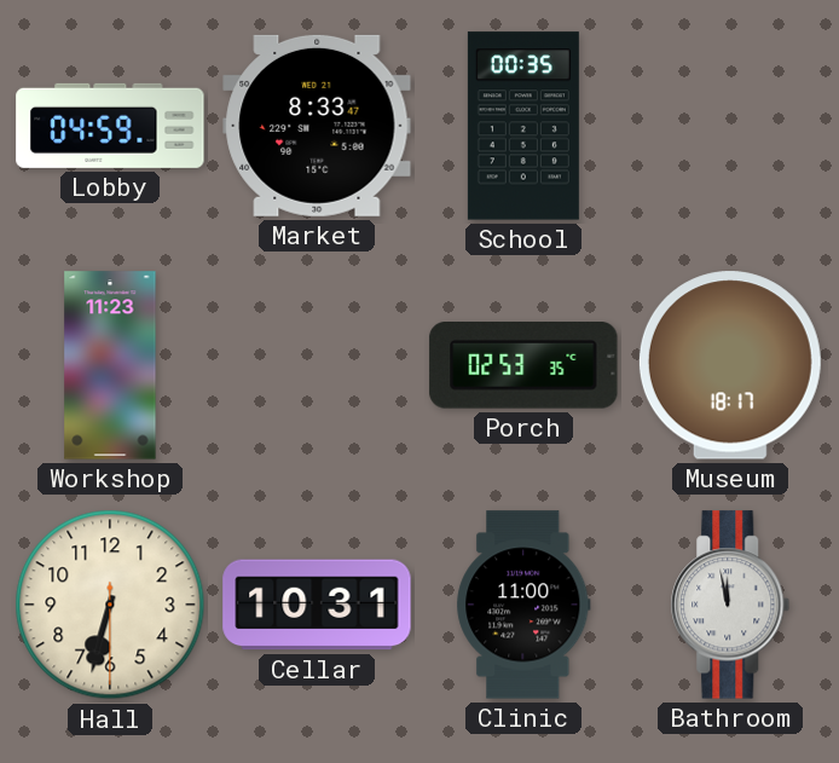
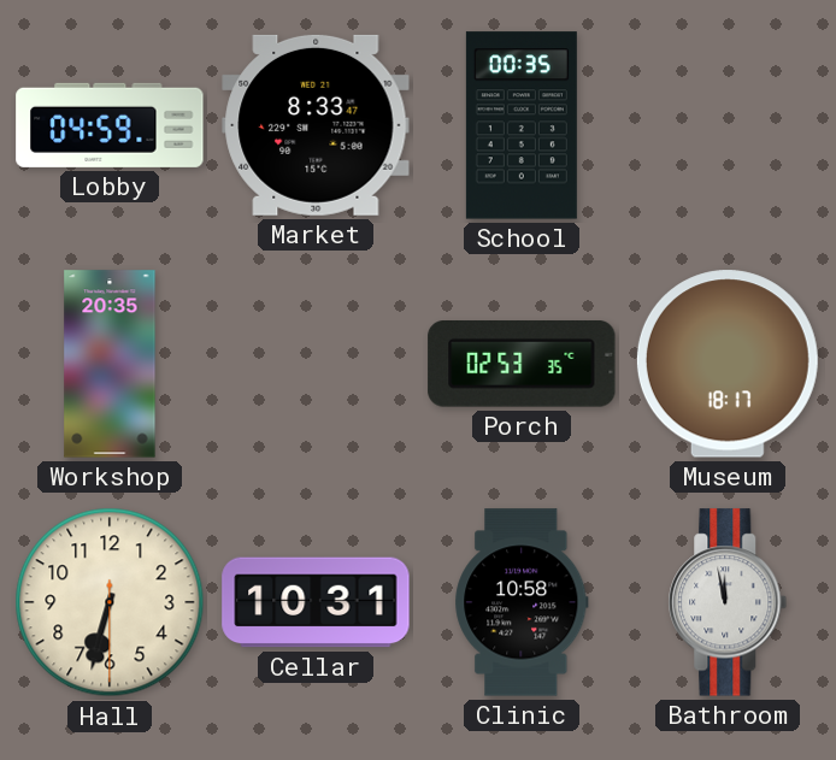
Workshop: 11:23 -> 20:35 (110, 364)
Clinic: 11:00 -> 10:58 (522, 602)
